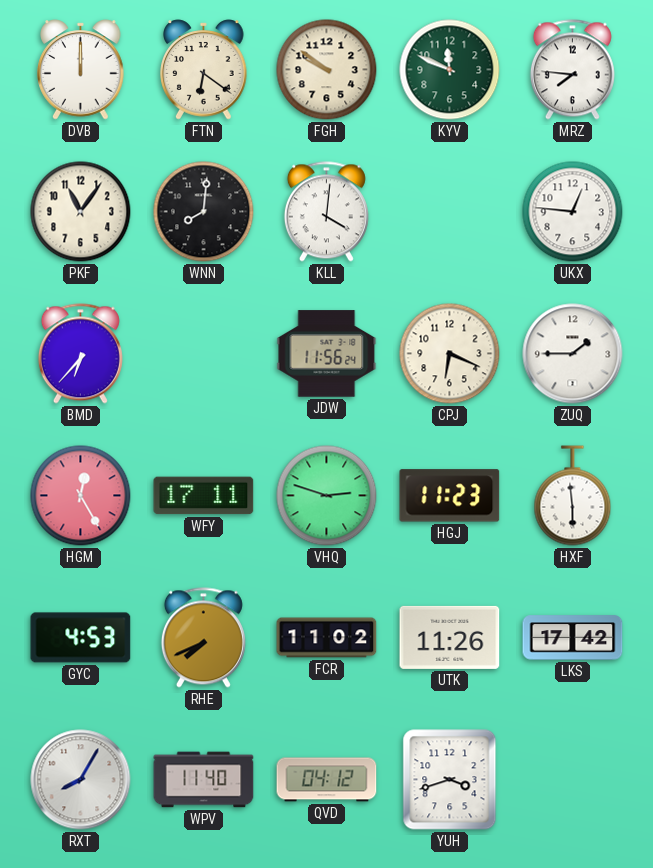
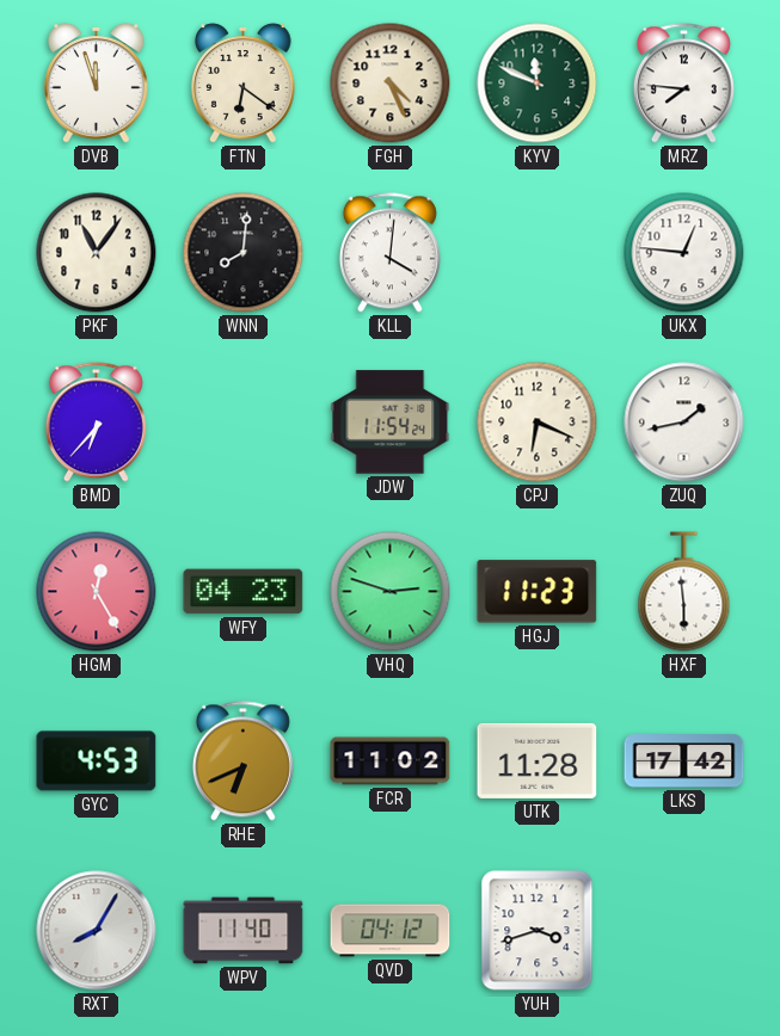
DVB: 12:00 -> 11:57 (97, 84)
FGH: 9:51 -> 4:26 (391, 84)
JDW: 11:56 -> 11:54 (391, 423)
ZUQ: 1:45 -> 1:43 (684, 423)
WFY: 17:11 -> 04:23 (244, 592)
RHE: 7:41 -> 6:41 (242, 761)
UTK: 11:26 -> 11:28 (538, 760)
